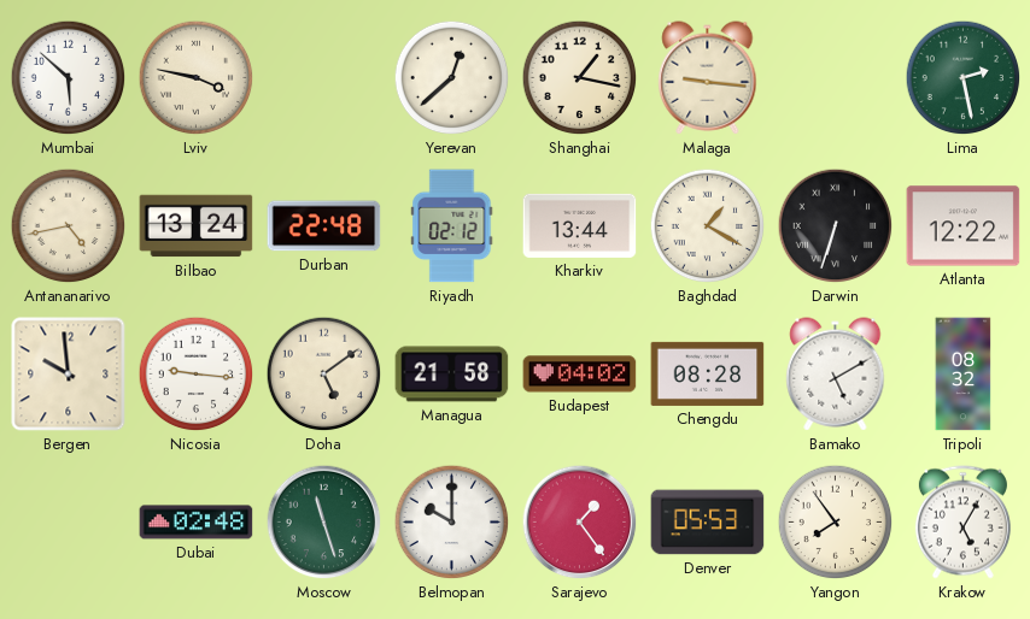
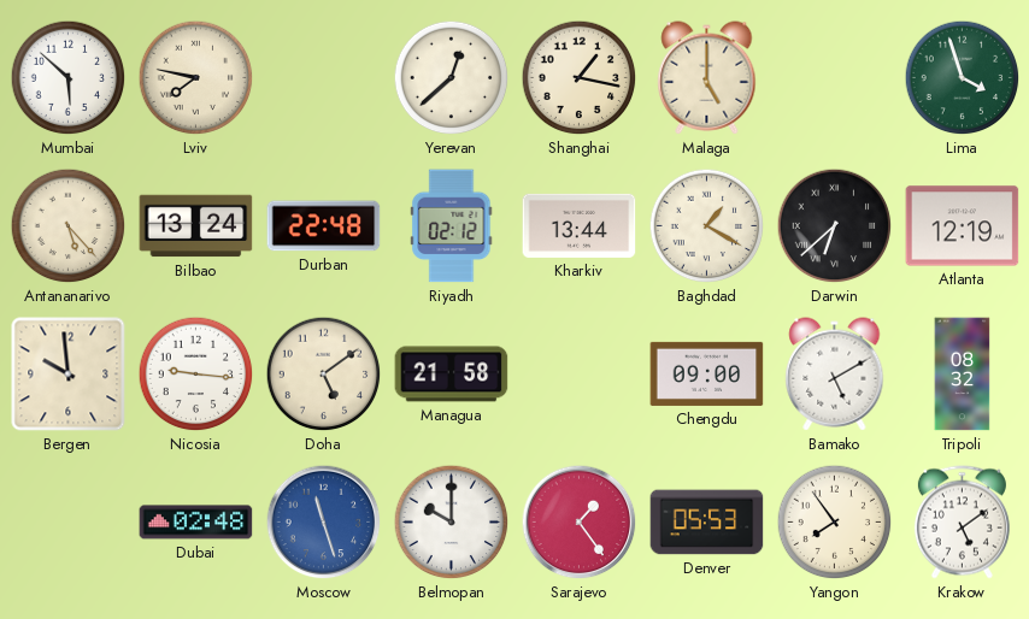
Lviv: 3:47 -> 7:47 (196, 78)
Malaga: 9:16 -> 5:00 (707, 78)
Lima: 2:28 -> 3:57 (963, 78)
Antananarivo: 4:43 -> 5:23 (69, 226)
Darwin: 6:33 -> 6:38 (835, 226)
Atlanta: 12:22 -> 12:19 (963, 226)
Budapest: 04:02 -> none (580, 375)
Chengdu: 08:28 -> 09:00 (707, 373)
Moscow dial: green -> blue (324, 523)
Krakow: 5:05 -> 5:09 (962, 523)
